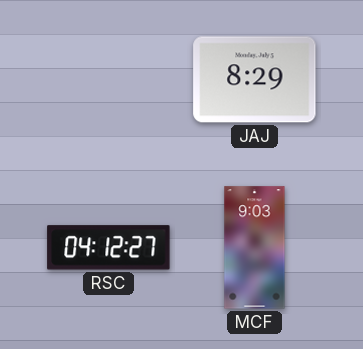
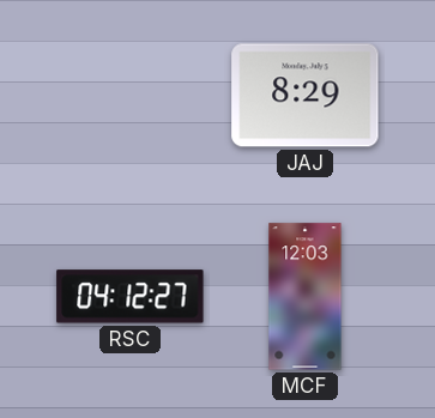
MCF: 9:03 -> 12:03 (306, 297)
